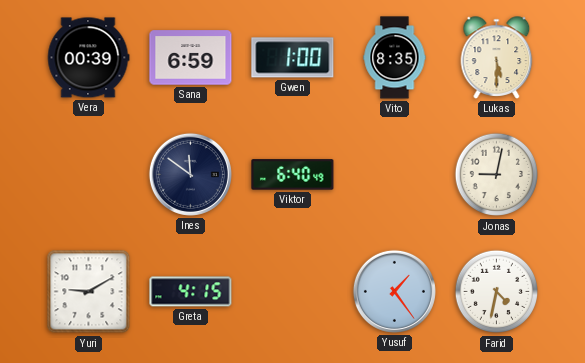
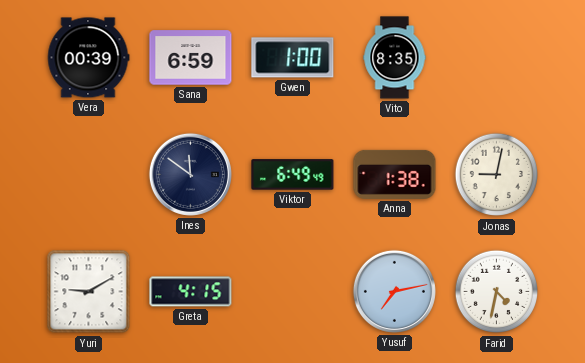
Lukas: 5:30 -> none (497, 58)
Viktor: 6:40 -> 6:49 (293, 175)
Anna: none -> 1:38 (395, 174)
Yusuf: 1:24 -> 7:13 (394, 291)
